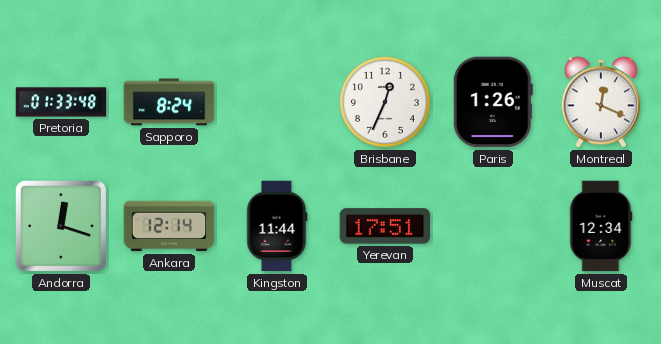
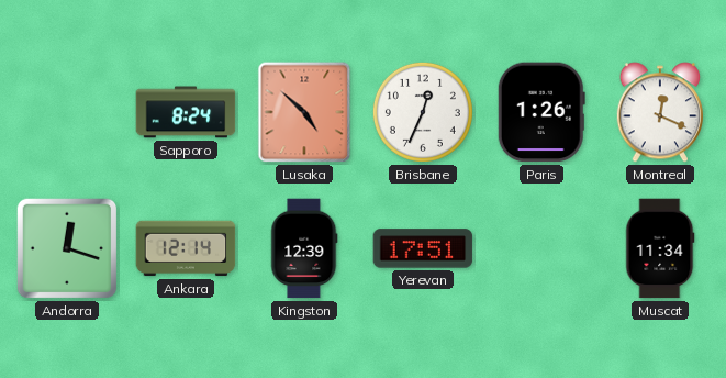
Pretoria: 01:33 -> none (61, 102)
Lusaka: none -> 4:52 (304, 112)
Kingston: 11:44 -> 12:39 (304, 248)
Muscat: 12:34 -> 11:34 (660, 248)
